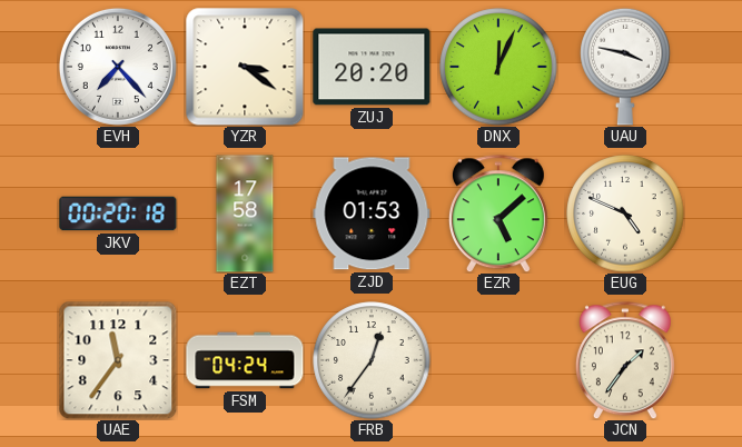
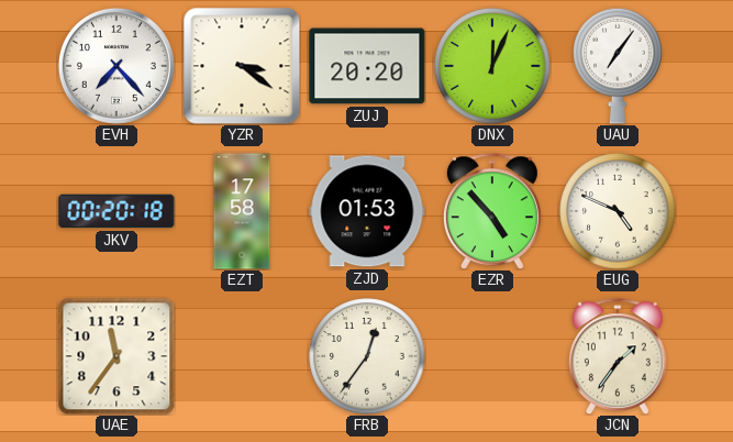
UAU: 3:47 -> 7:06 (618, 66)
EZR: 5:08 -> 4:53 (492, 211)
FSM: 04:24 -> none (245, 360)
